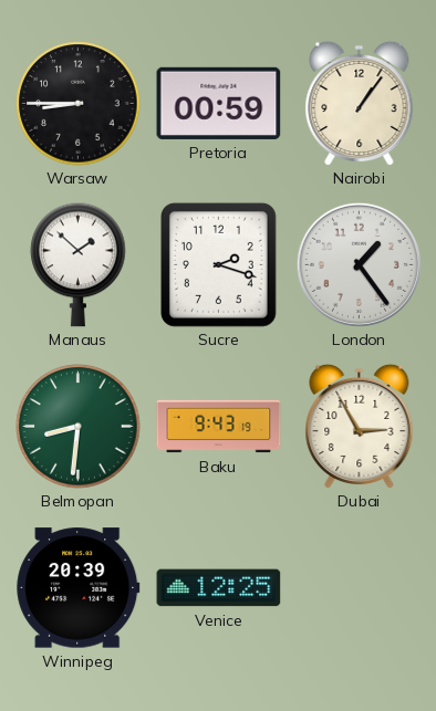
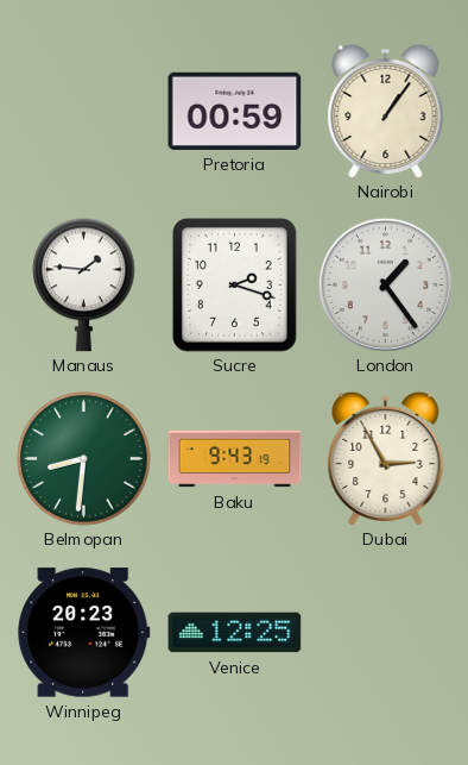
Warsaw: 8:45 -> none (79, 104)
Manaus: 1:52 -> 1:46 (84, 284)
Winnipeg: 20:39 -> 20:23 (84, 633)
